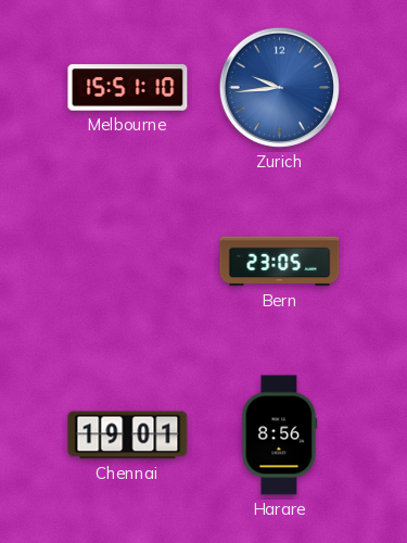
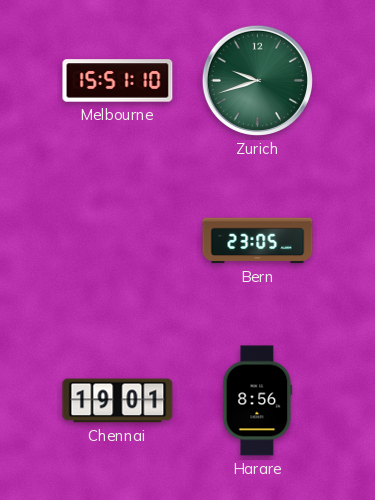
Zurich: 9:44 -> 9:42 (257, 80)
Zurich dial: blue -> green (257, 80)
